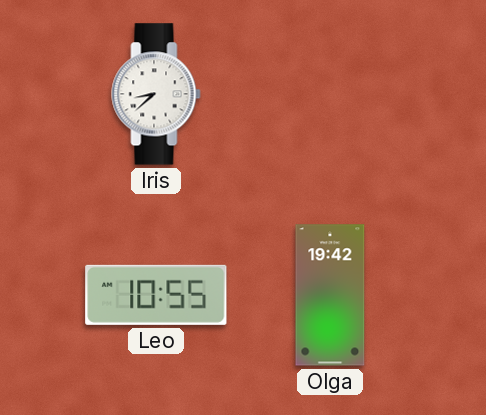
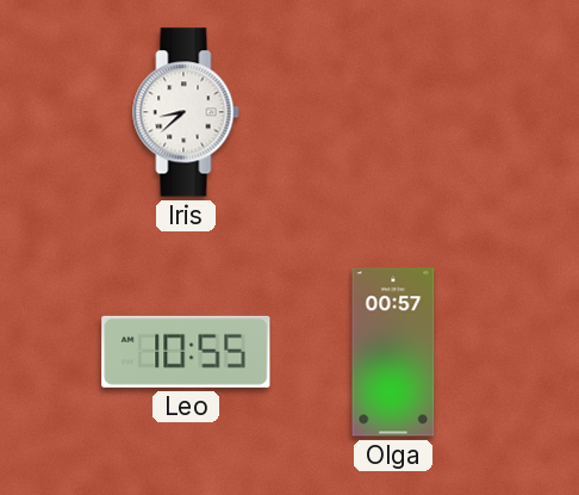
Olga: 19:42 -> 00:57 (393, 352)
